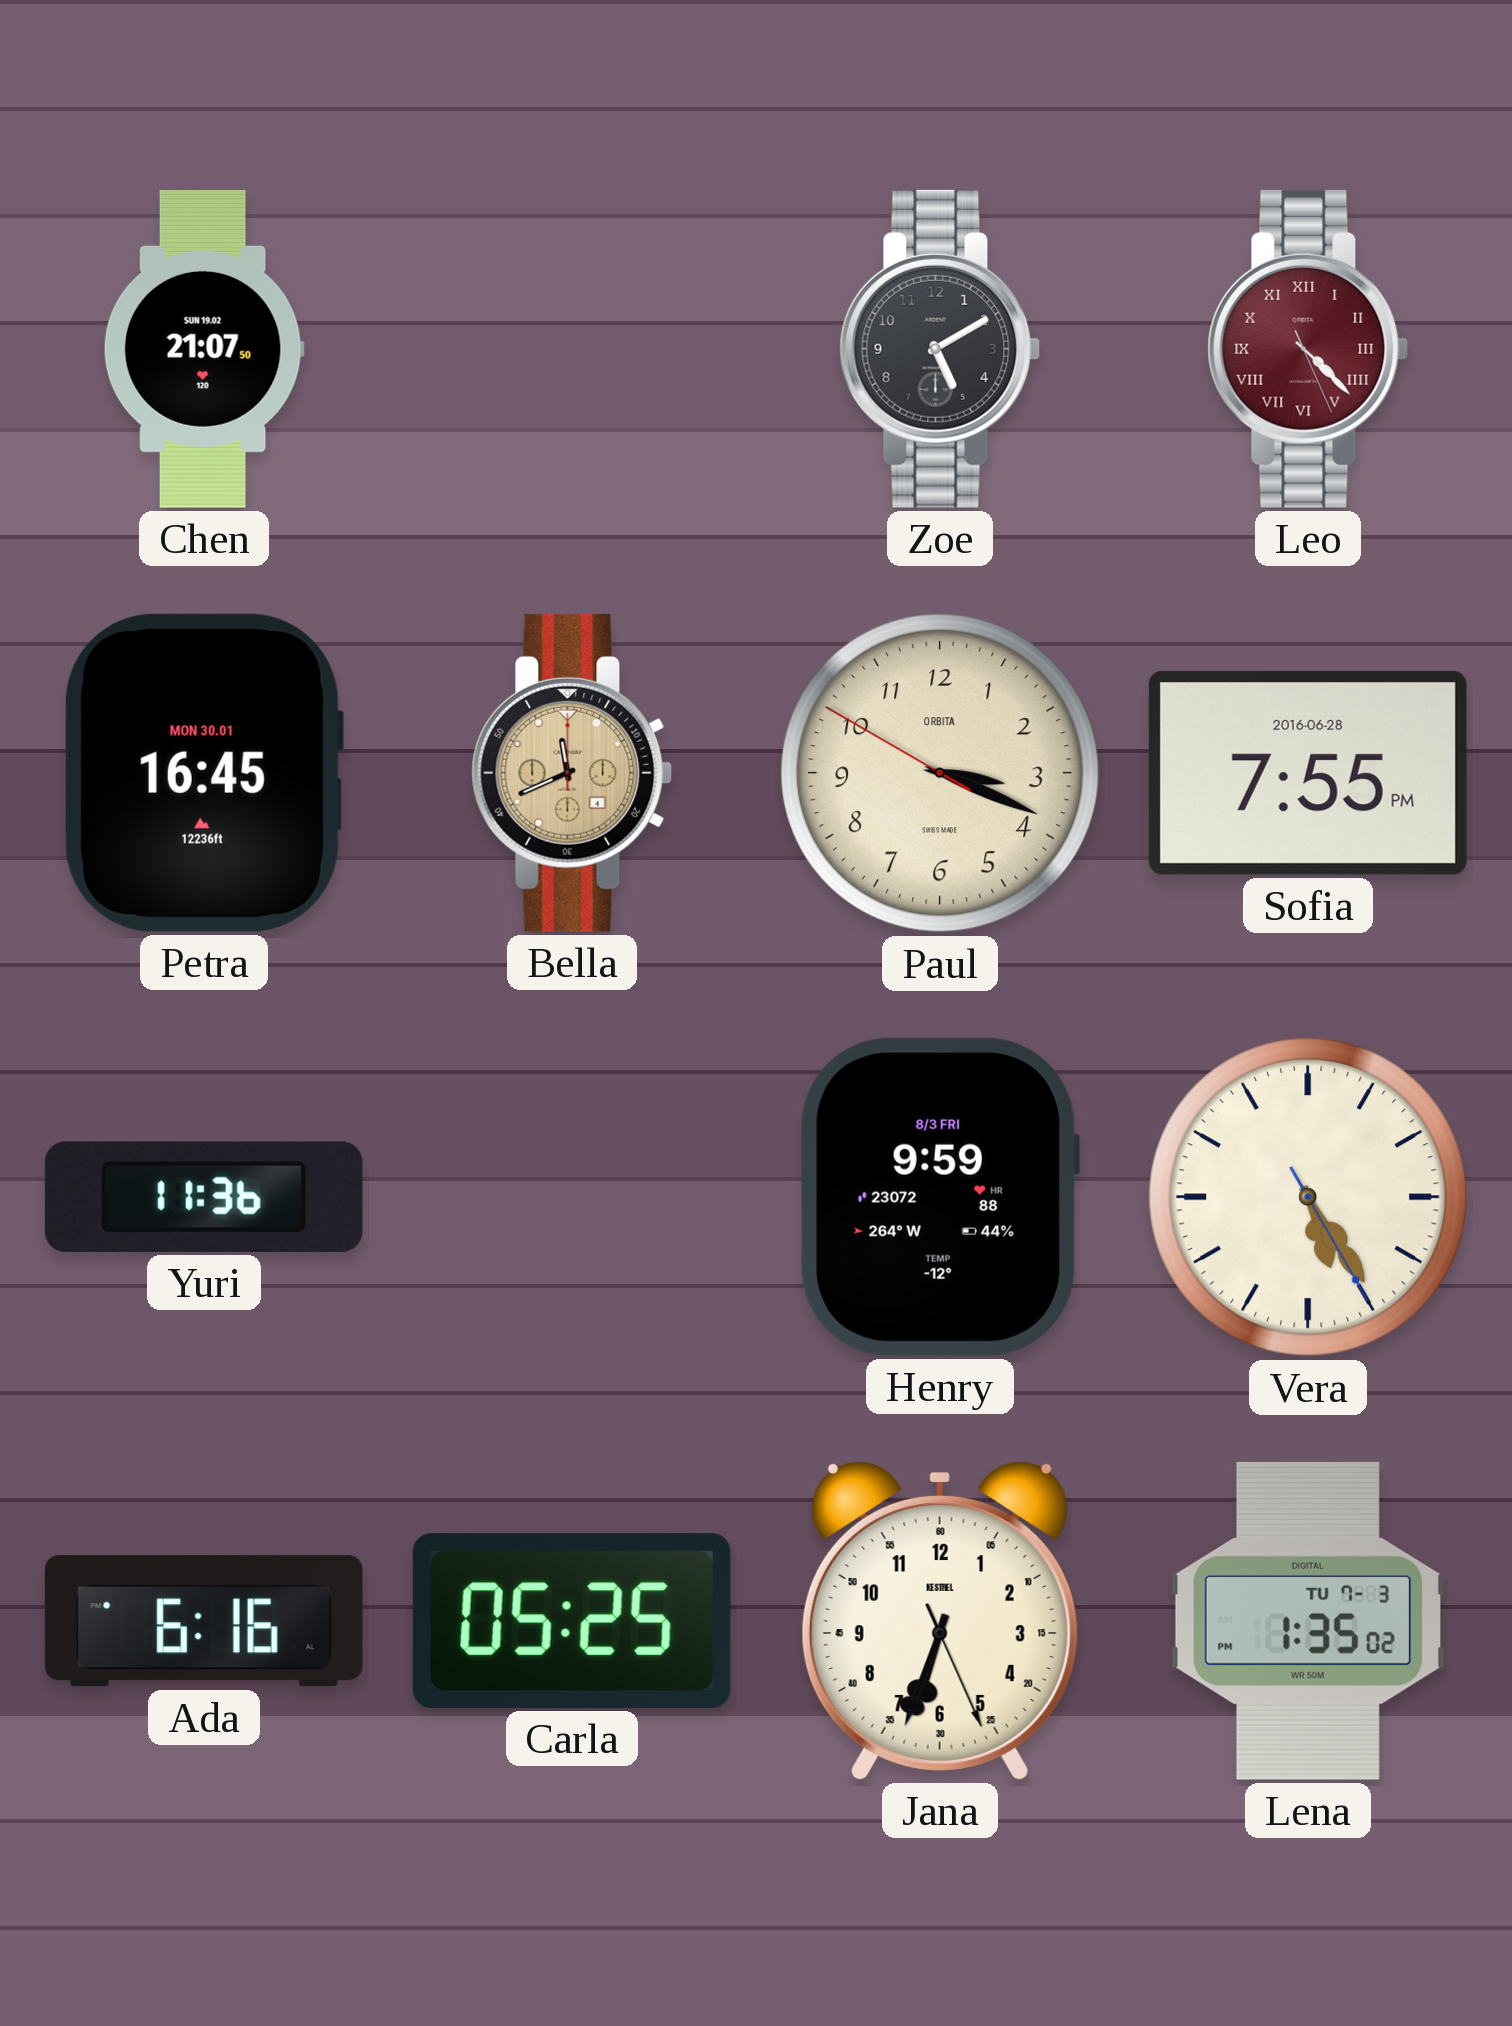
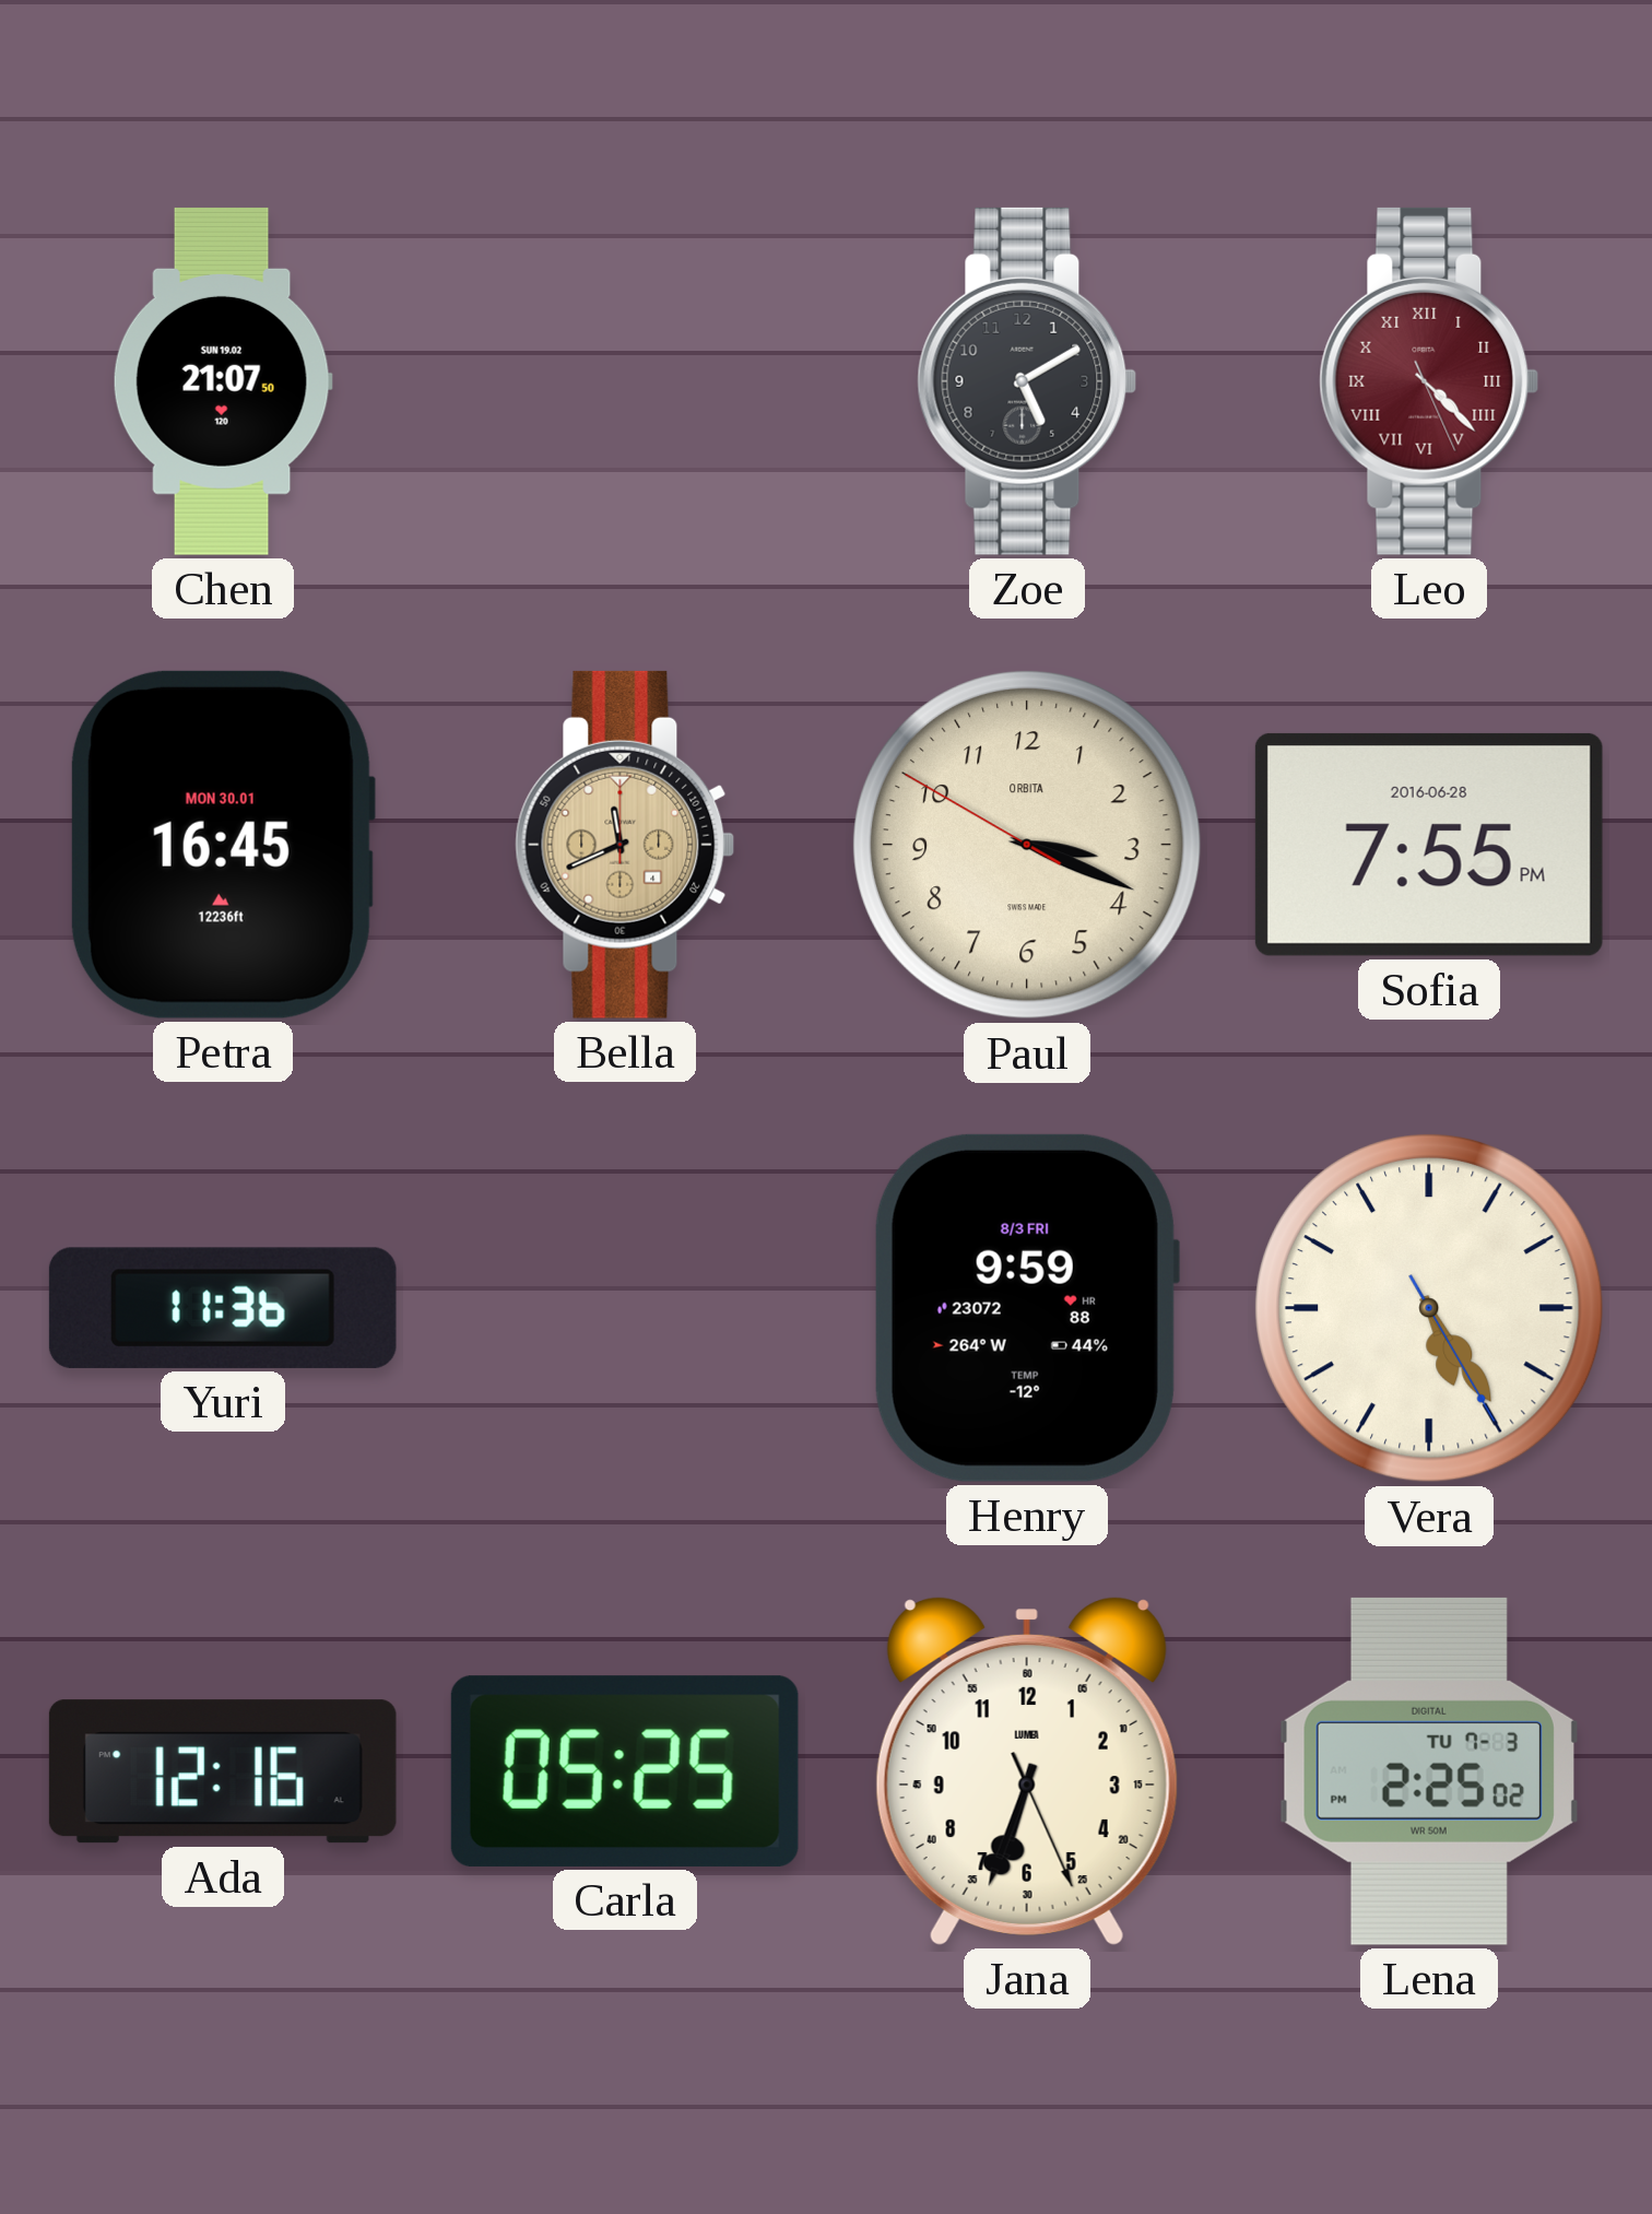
Ada: 6:16 -> 12:16 (223, 1771)
Jana brand: KESTREL -> LUMEA (1027, 1771)
Lena: 1:35 -> 2:25 (1429, 1771)
